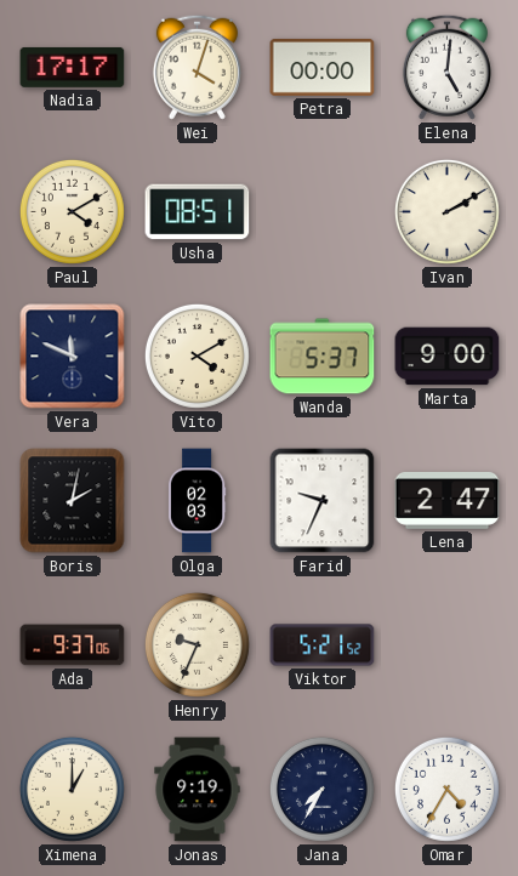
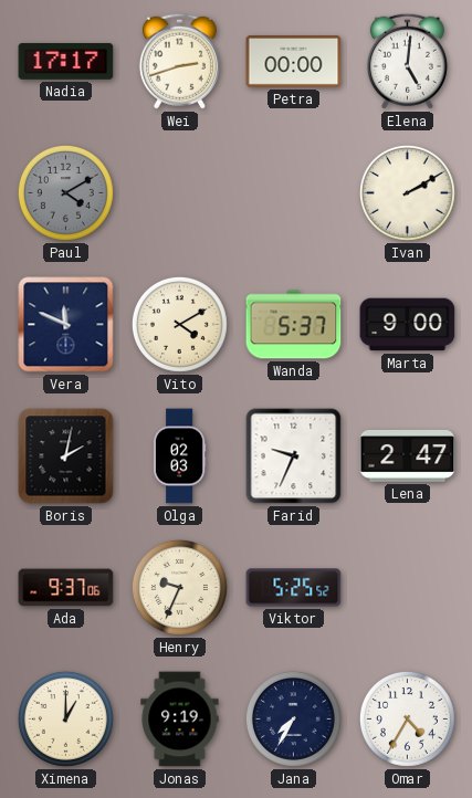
Wei: 4:03 -> 2:42 (179, 61)
Paul dial: cream -> grey (65, 192)
Usha: 08:51 -> none (198, 212)
Viktor: 5:21 -> 5:25 (294, 588)
